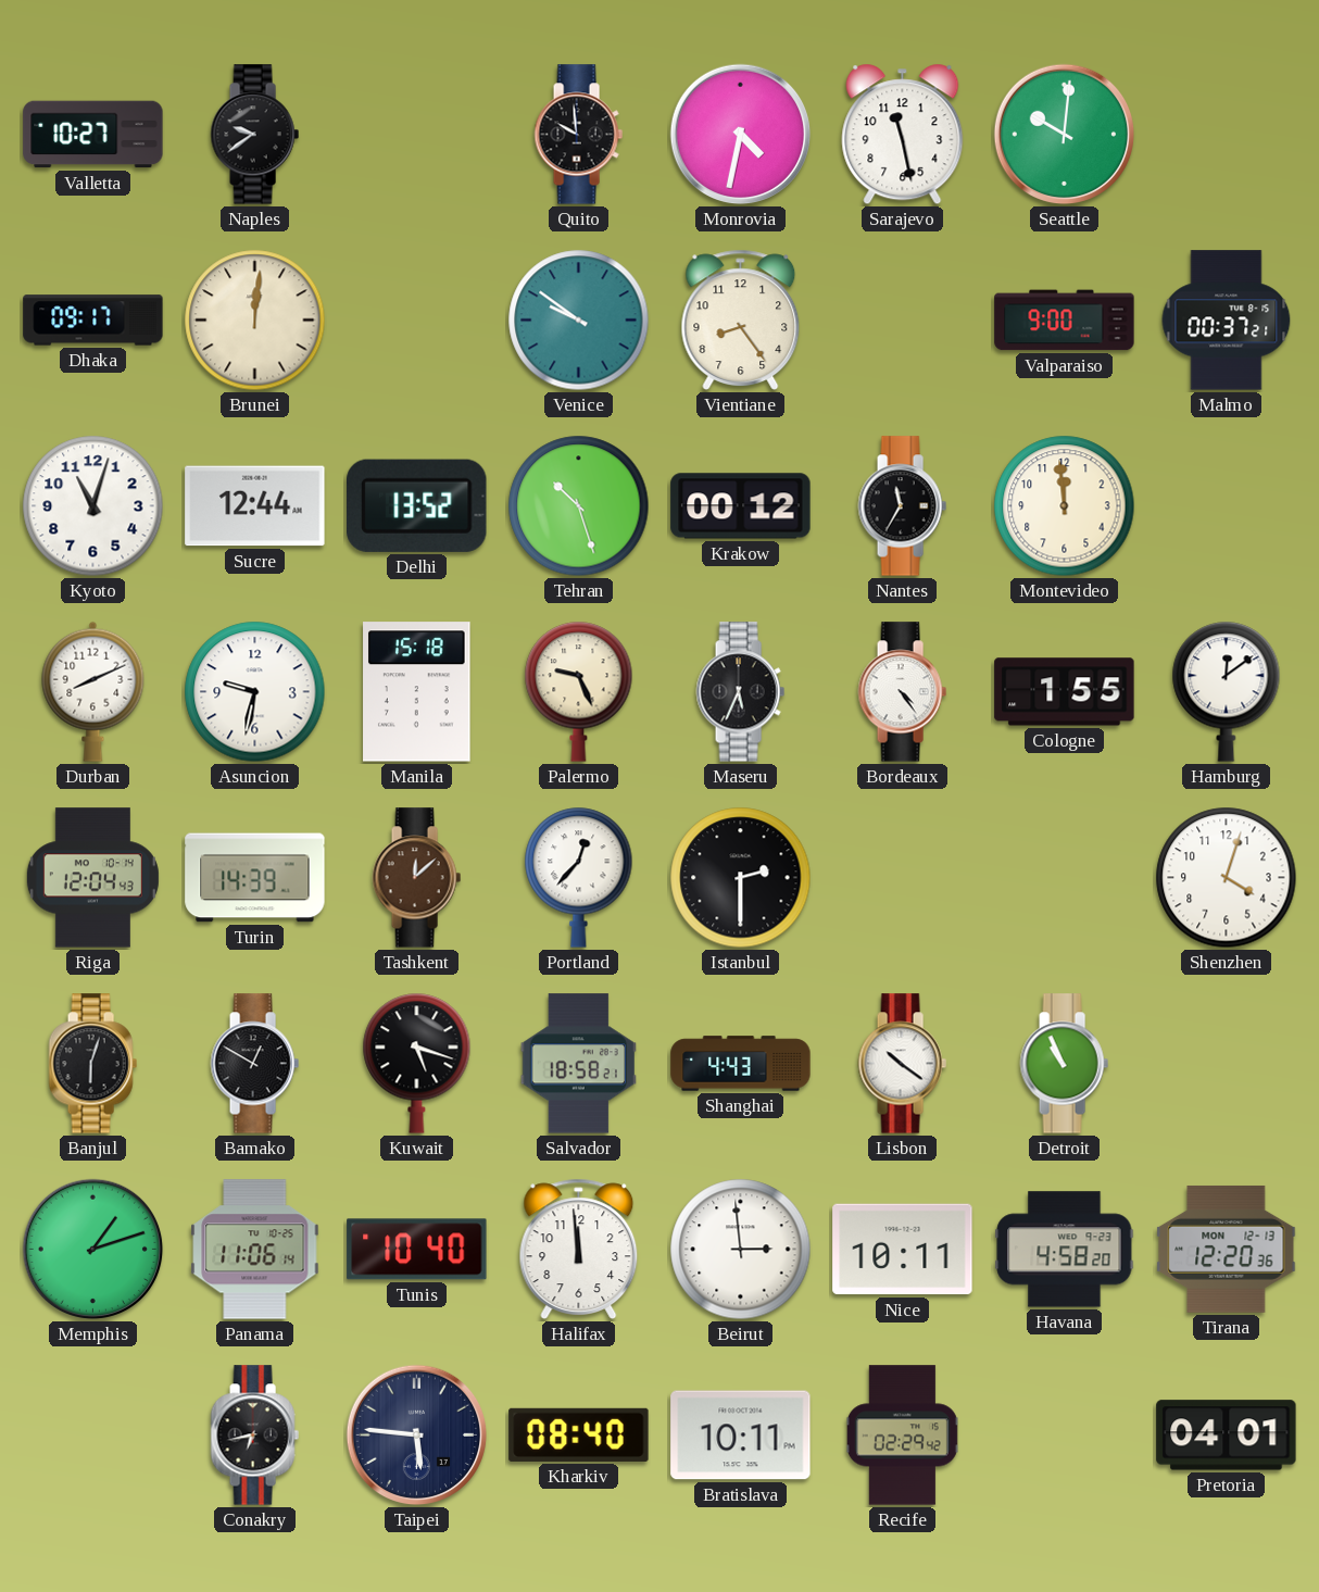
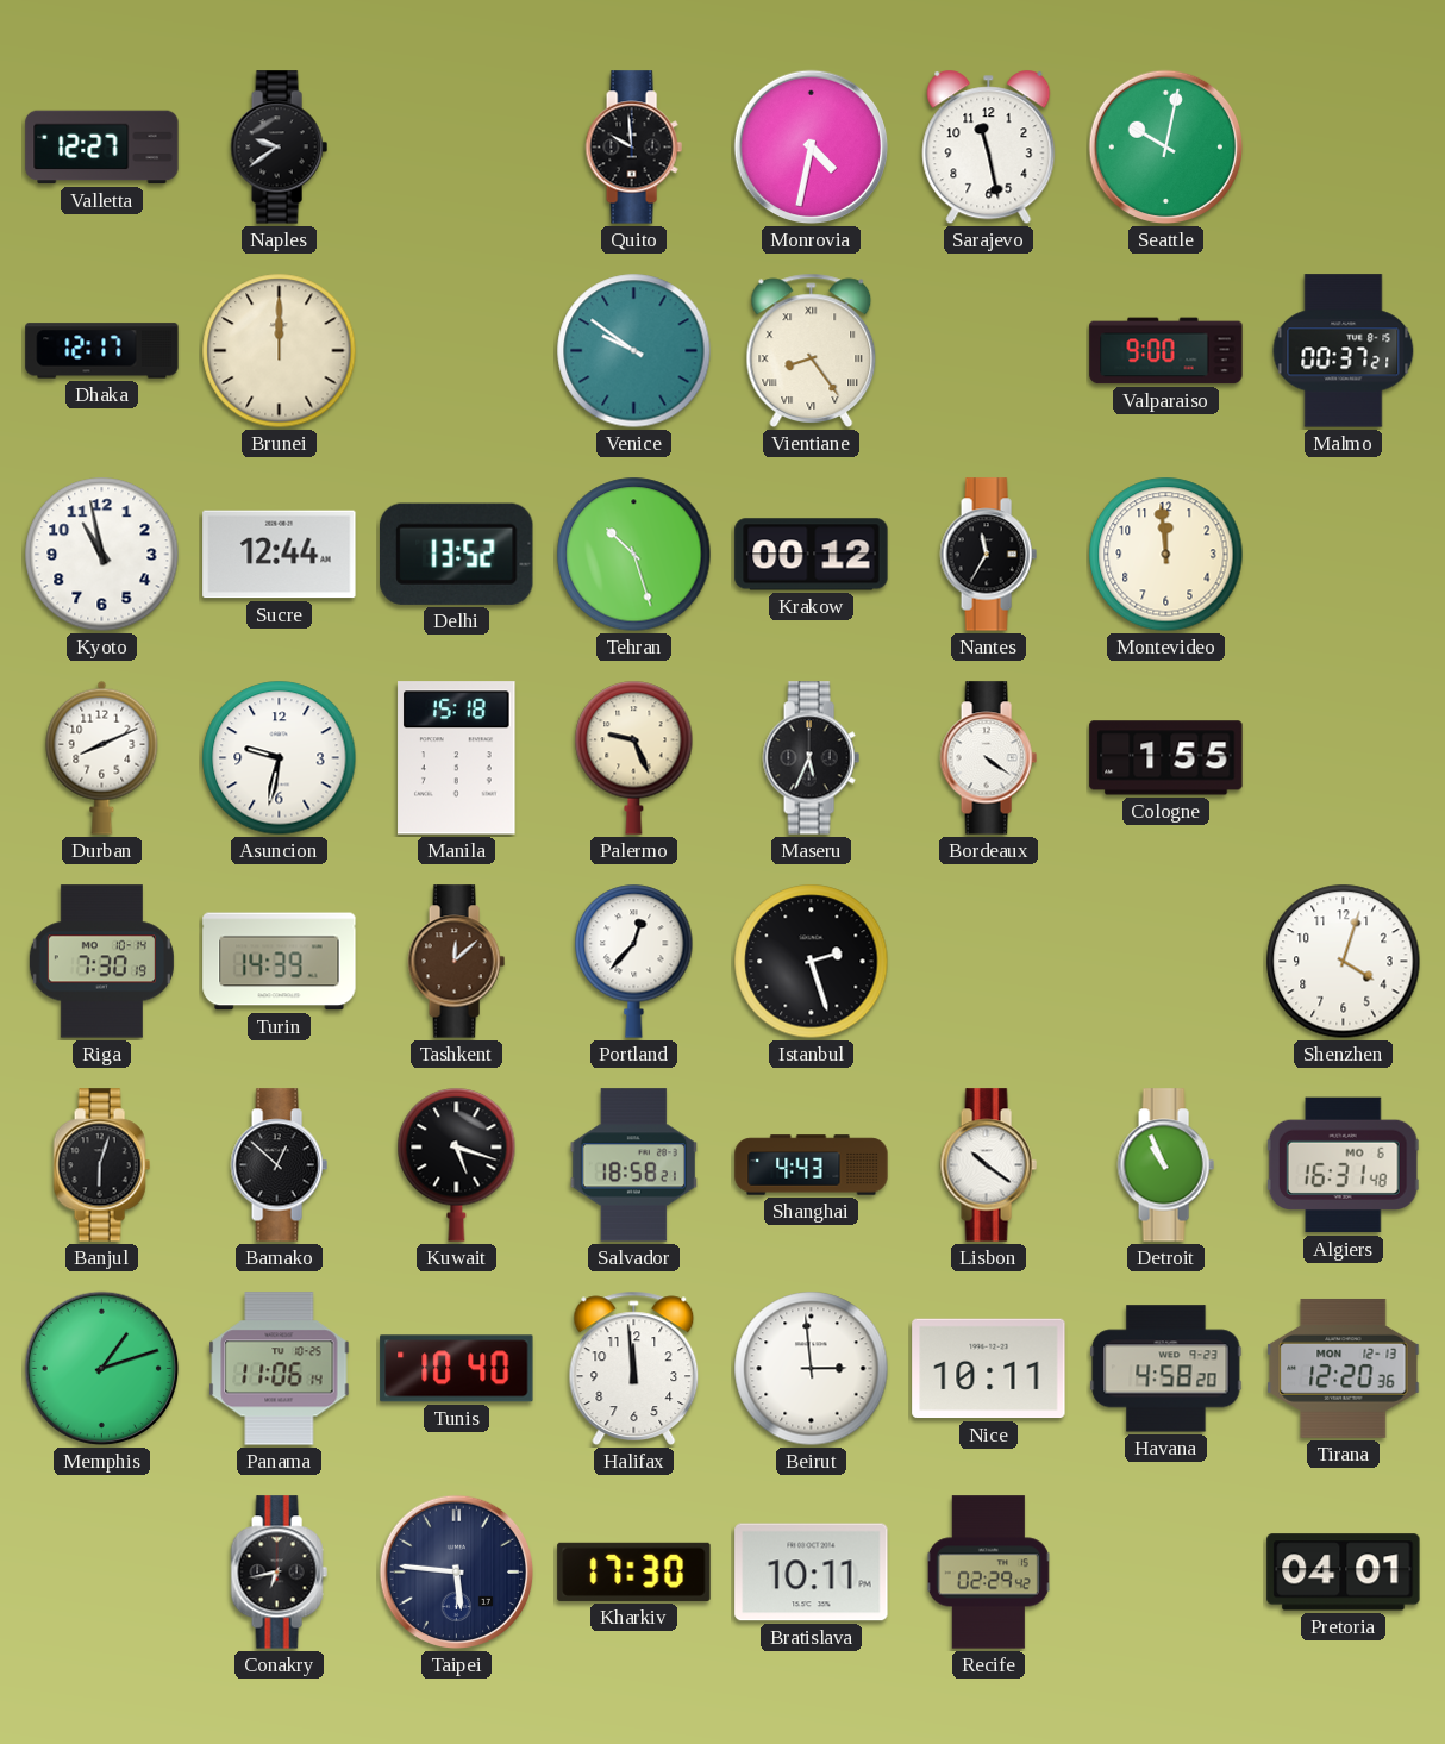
Valletta: 10:27 -> 12:27 (102, 148)
Seattle: 10:01 -> 10:02 (1166, 148)
Dhaka: 09:17 -> 12:17 (102, 351)
Brunei: 12:01 -> 12:00 (280, 351)
Vientiane numerals: Arabic -> Roman (812, 350)
Kyoto: 11:03 -> 10:58 (102, 555)
Bordeaux: 4:24 -> 4:21 (988, 758)
Hamburg: 12:09 -> none (1227, 691)
Riga: 12:04 -> 7:30 (101, 962)
Istanbul: 2:30 -> 2:27 (812, 962)
Bamako: 12:50 -> 12:52 (279, 1165)
Algiers: none -> 16:31 (1343, 1165)
Kharkiv: 08:40 -> 17:30 (634, 1571)
